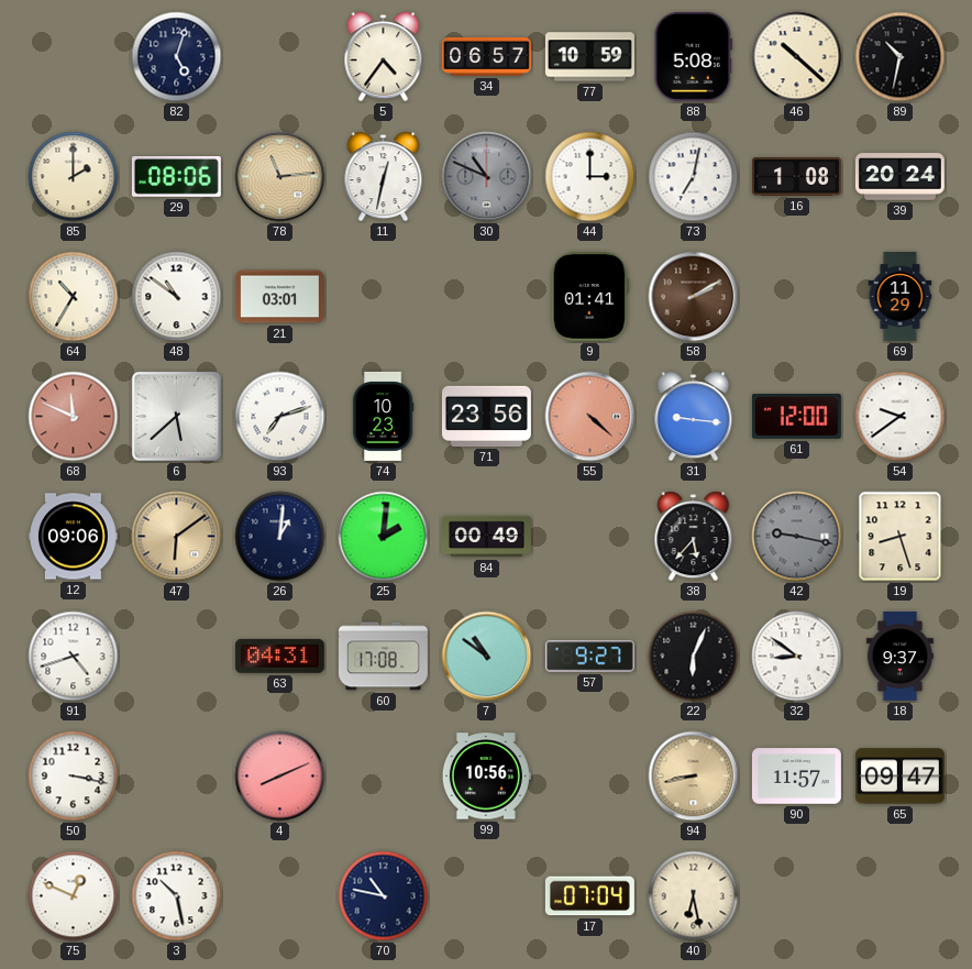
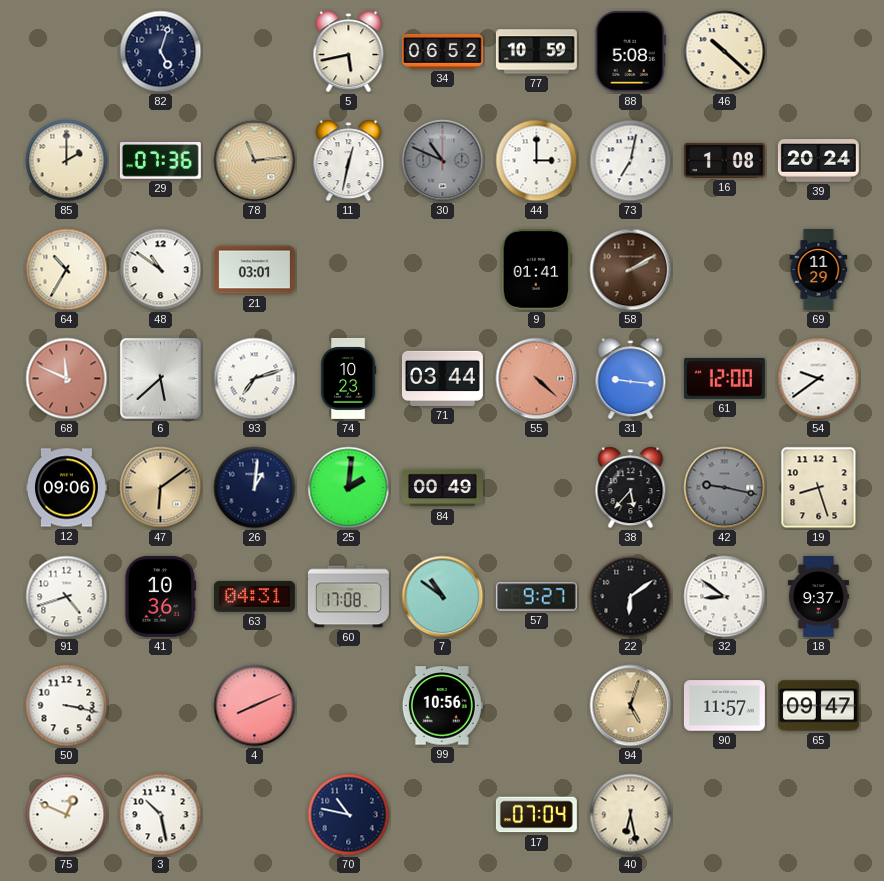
5: 4:36 -> 5:43 (349, 52)
34: 06:57 -> 06:52 (442, 51)
89: 10:32 -> none (901, 57)
29: 08:06 -> 07:36 (160, 161)
71: 23:56 -> 03:44 (442, 378)
41: none -> 10:36 (161, 596)
22: 6:04 -> 6:09 (631, 597)
94: 8:43 -> 5:03 (631, 706)
